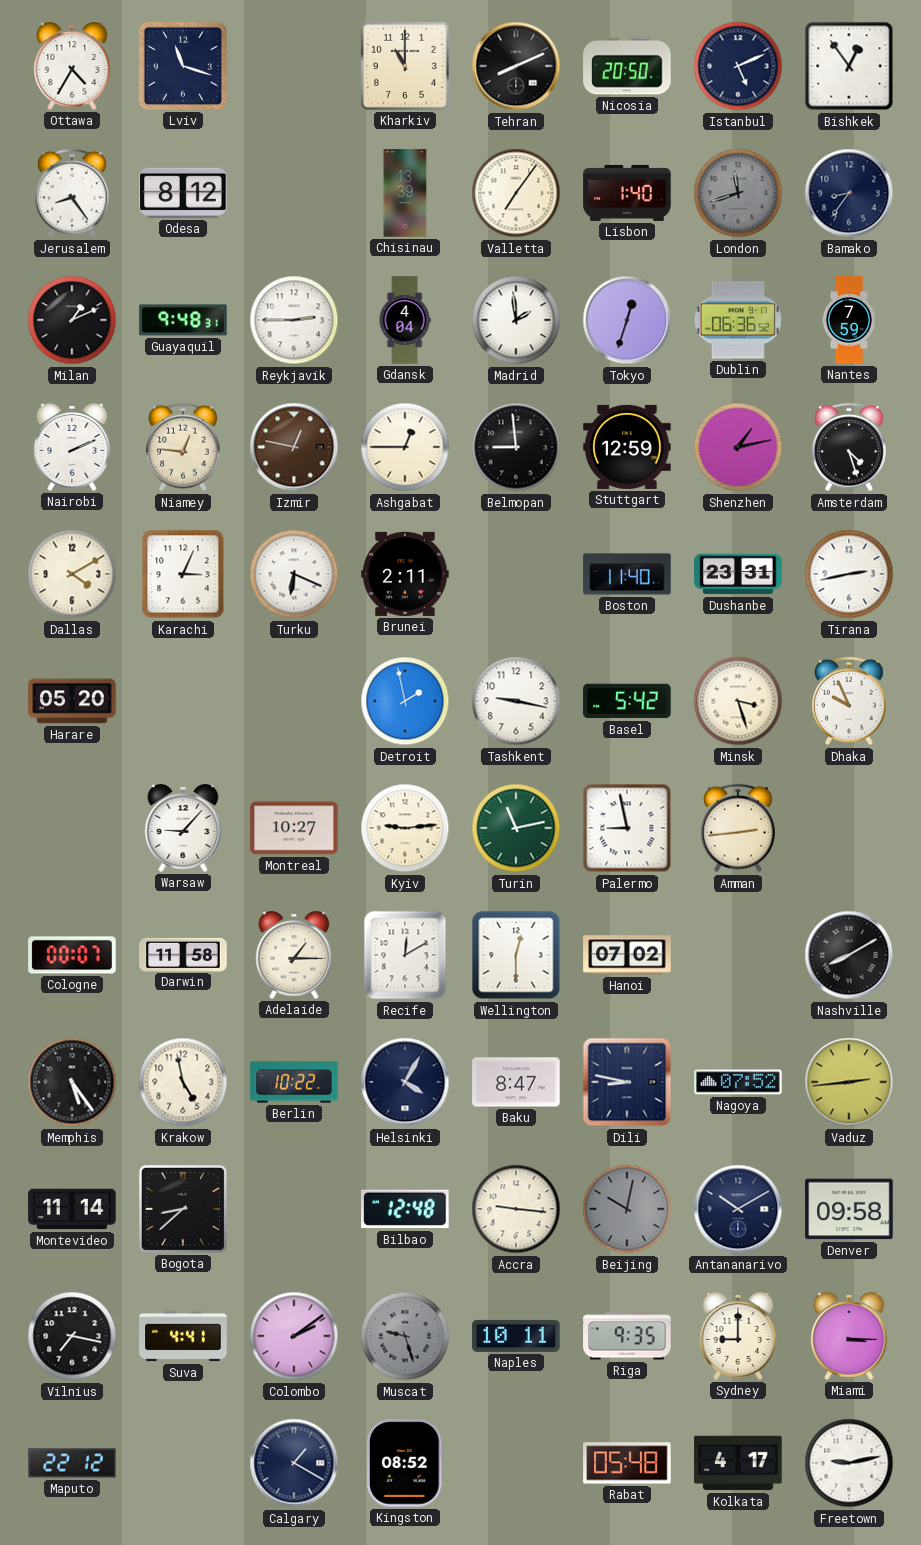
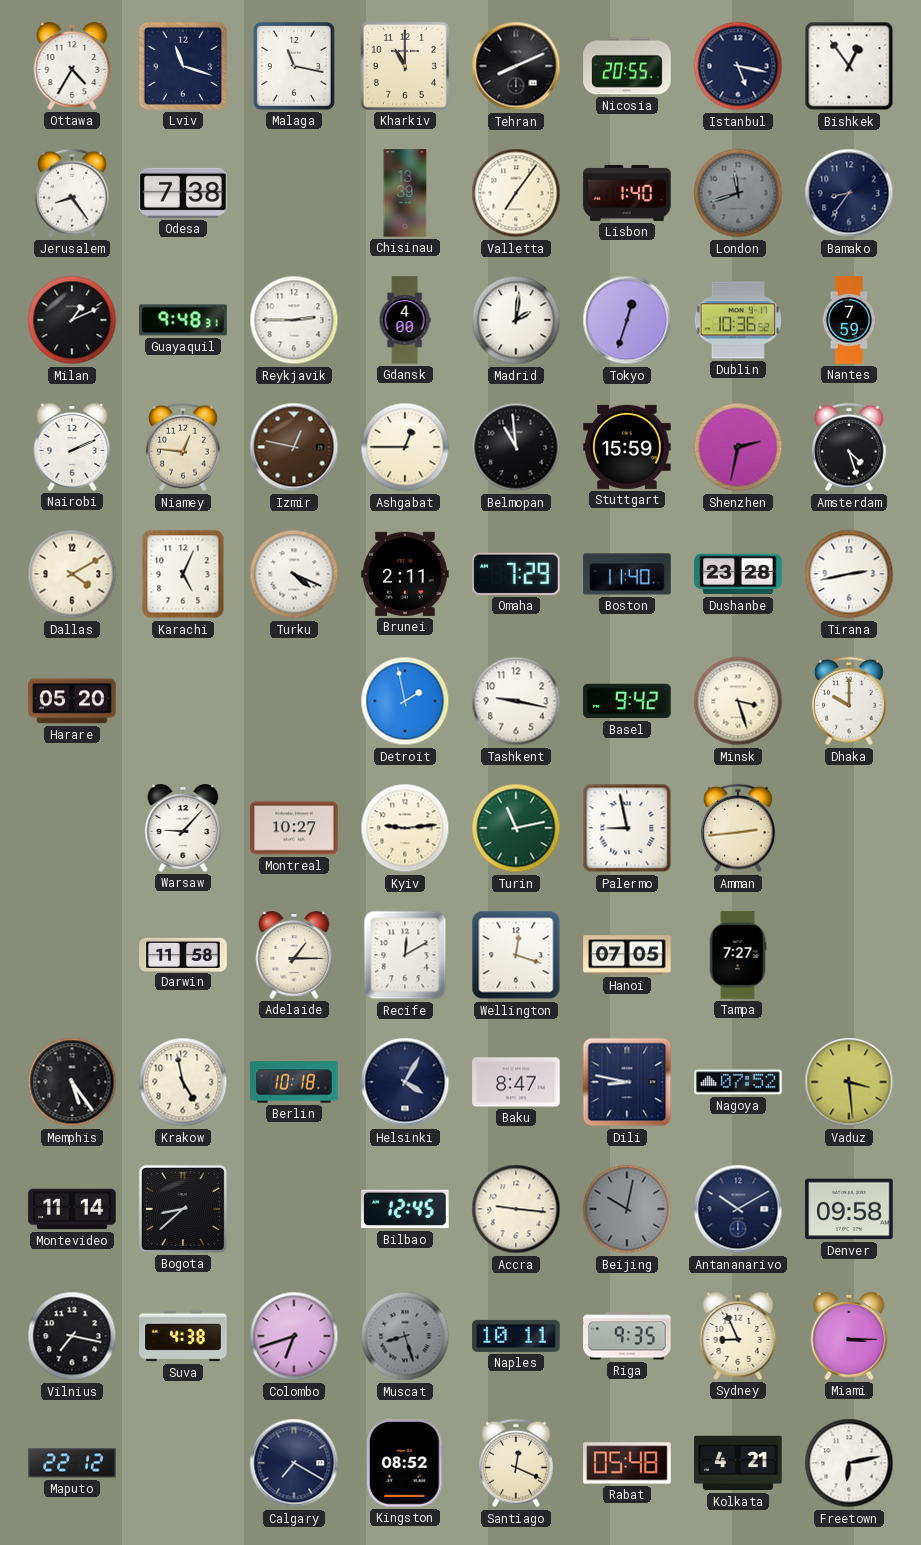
Malaga: none -> 11:17 (294, 66)
Nicosia: 20:50 -> 20:55 (627, 66)
Istanbul: 5:11 -> 5:17 (738, 66)
Odesa: 8:12 -> 7:38 (183, 193)
Gdansk: 4:04 -> 4:00 (405, 320)
Madrid: 1:59 -> 2:01 (516, 320)
Dublin: 06:36 -> 10:36 (738, 320)
Belmopan: 8:59 -> 10:59 (516, 447)
Stuttgart: 12:59 -> 15:59 (627, 447)
Shenzhen: 1:13 -> 2:32 (738, 447)
Karachi: 3:04 -> 5:04 (183, 574)
Turku: 6:19 -> 4:19 (294, 574)
Omaha: none -> 7:29 (516, 574)
Dushanbe: 23:31 -> 23:28 (738, 574)
Basel: 5:42 -> 9:42 (627, 701)
Dhaka: 9:56 -> 10:00 (849, 701)
Cologne: 00:07 -> none (72, 955)
Wellington: 12:30 -> 12:18 (516, 955)
Hanoi: 07:02 -> 07:05 (627, 955)
Tampa: none -> 7:27 (738, 955)
Nashville: 8:10 -> none (849, 955)
Berlin: 10:22 -> 10:18 (294, 1082)
Vaduz: 2:44 -> 3:29 (849, 1082)
Bilbao: 12:48 -> 12:45 (405, 1209)
Suva: 4:41 -> 4:38 (183, 1336)
Colombo: 2:09 -> 6:42 (294, 1336)
Muscat: 9:27 -> 8:27 (405, 1336)
Sydney: 9:00 -> 8:56 (738, 1337)
Calgary: 1:20 -> 7:20 (294, 1463)
Santiago: none -> 12:19 (516, 1463)
Kolkata: 4:17 -> 4:21 (738, 1463)
Freetown: 9:13 -> 6:13 (849, 1463)
